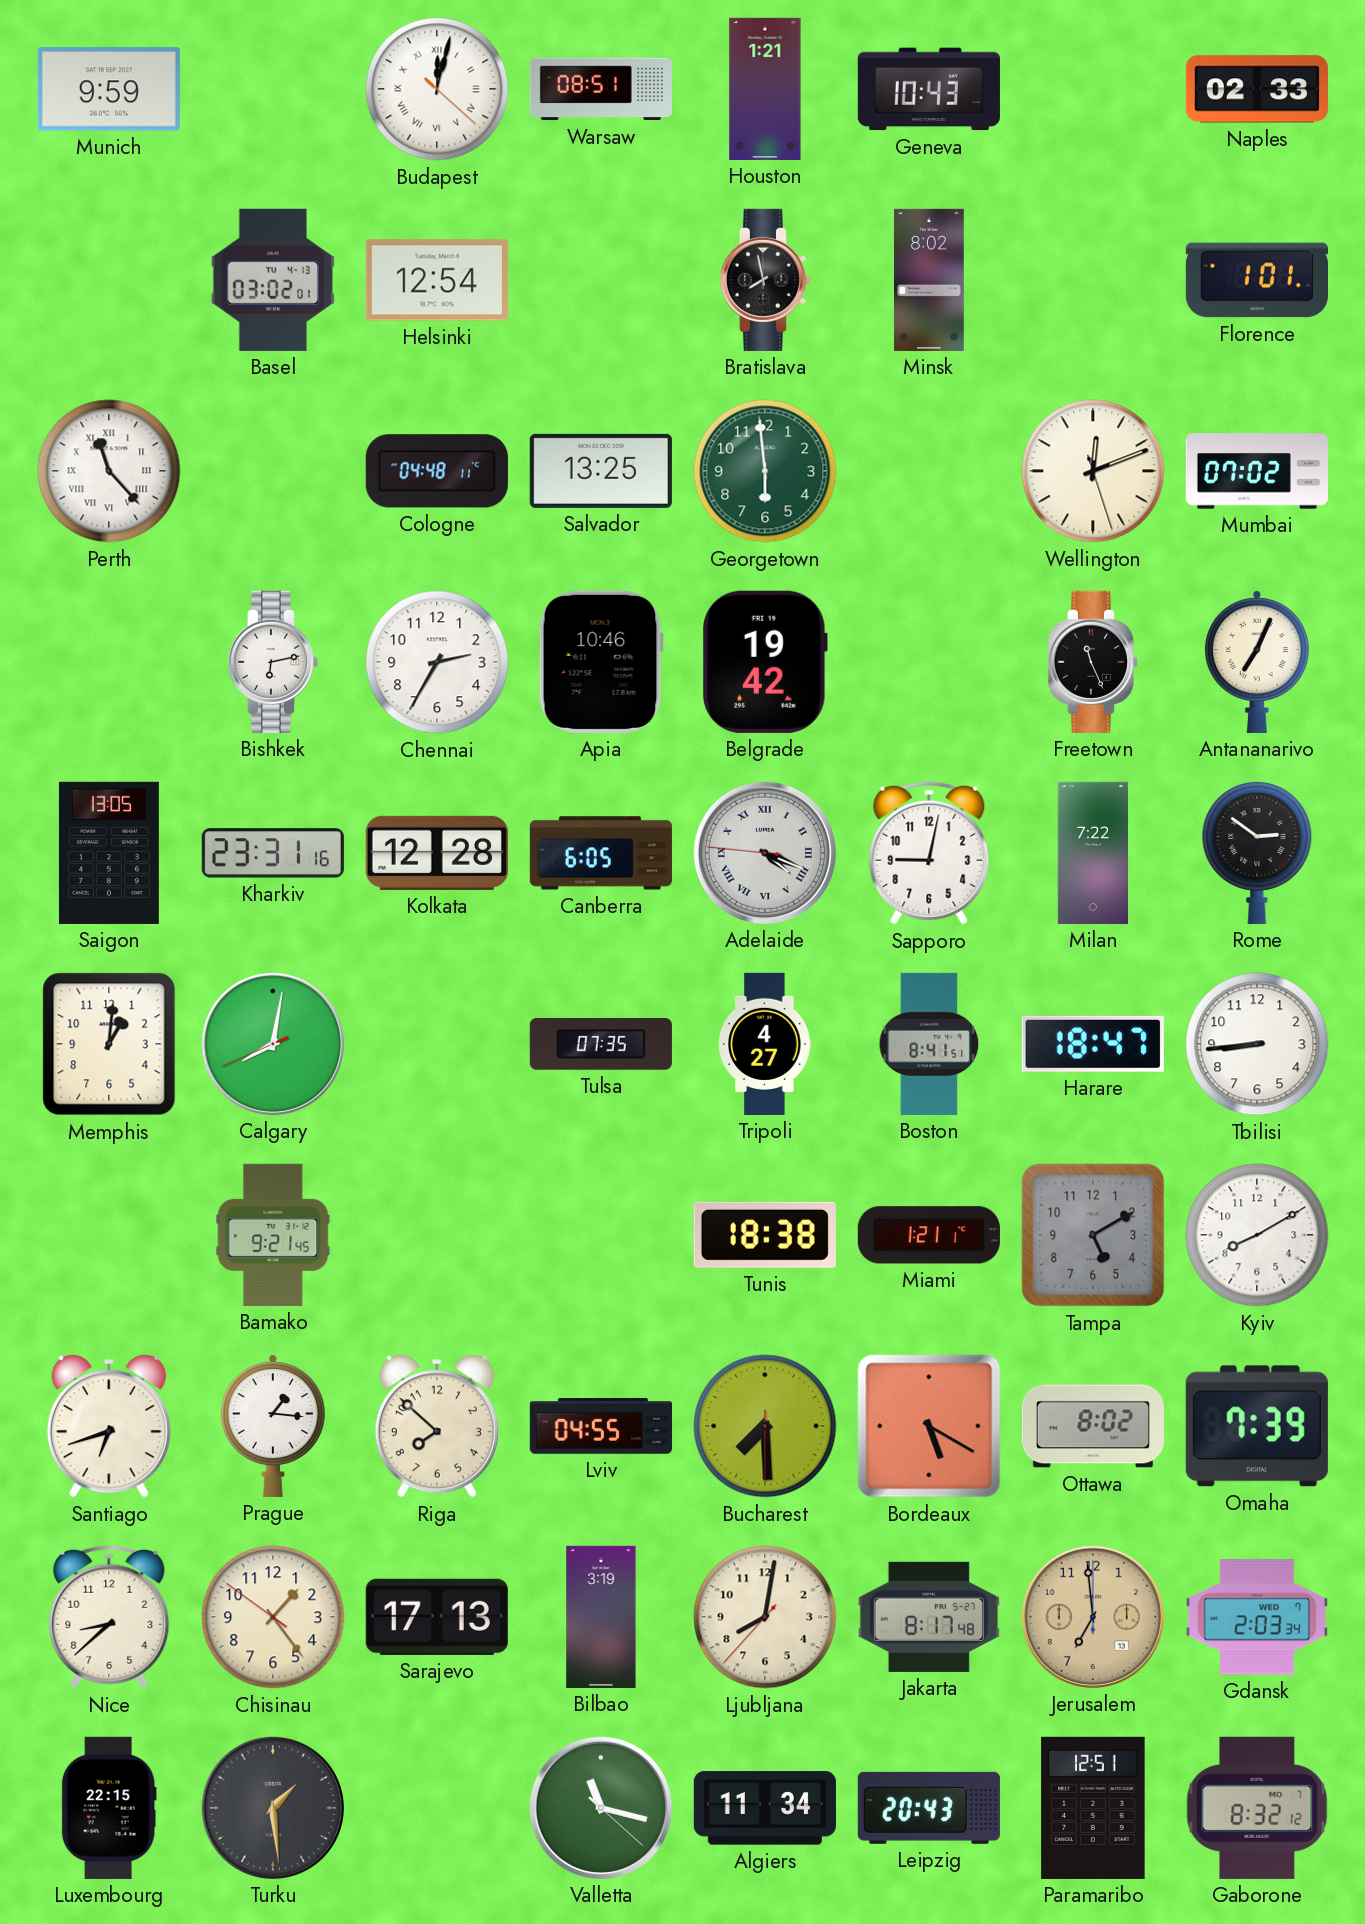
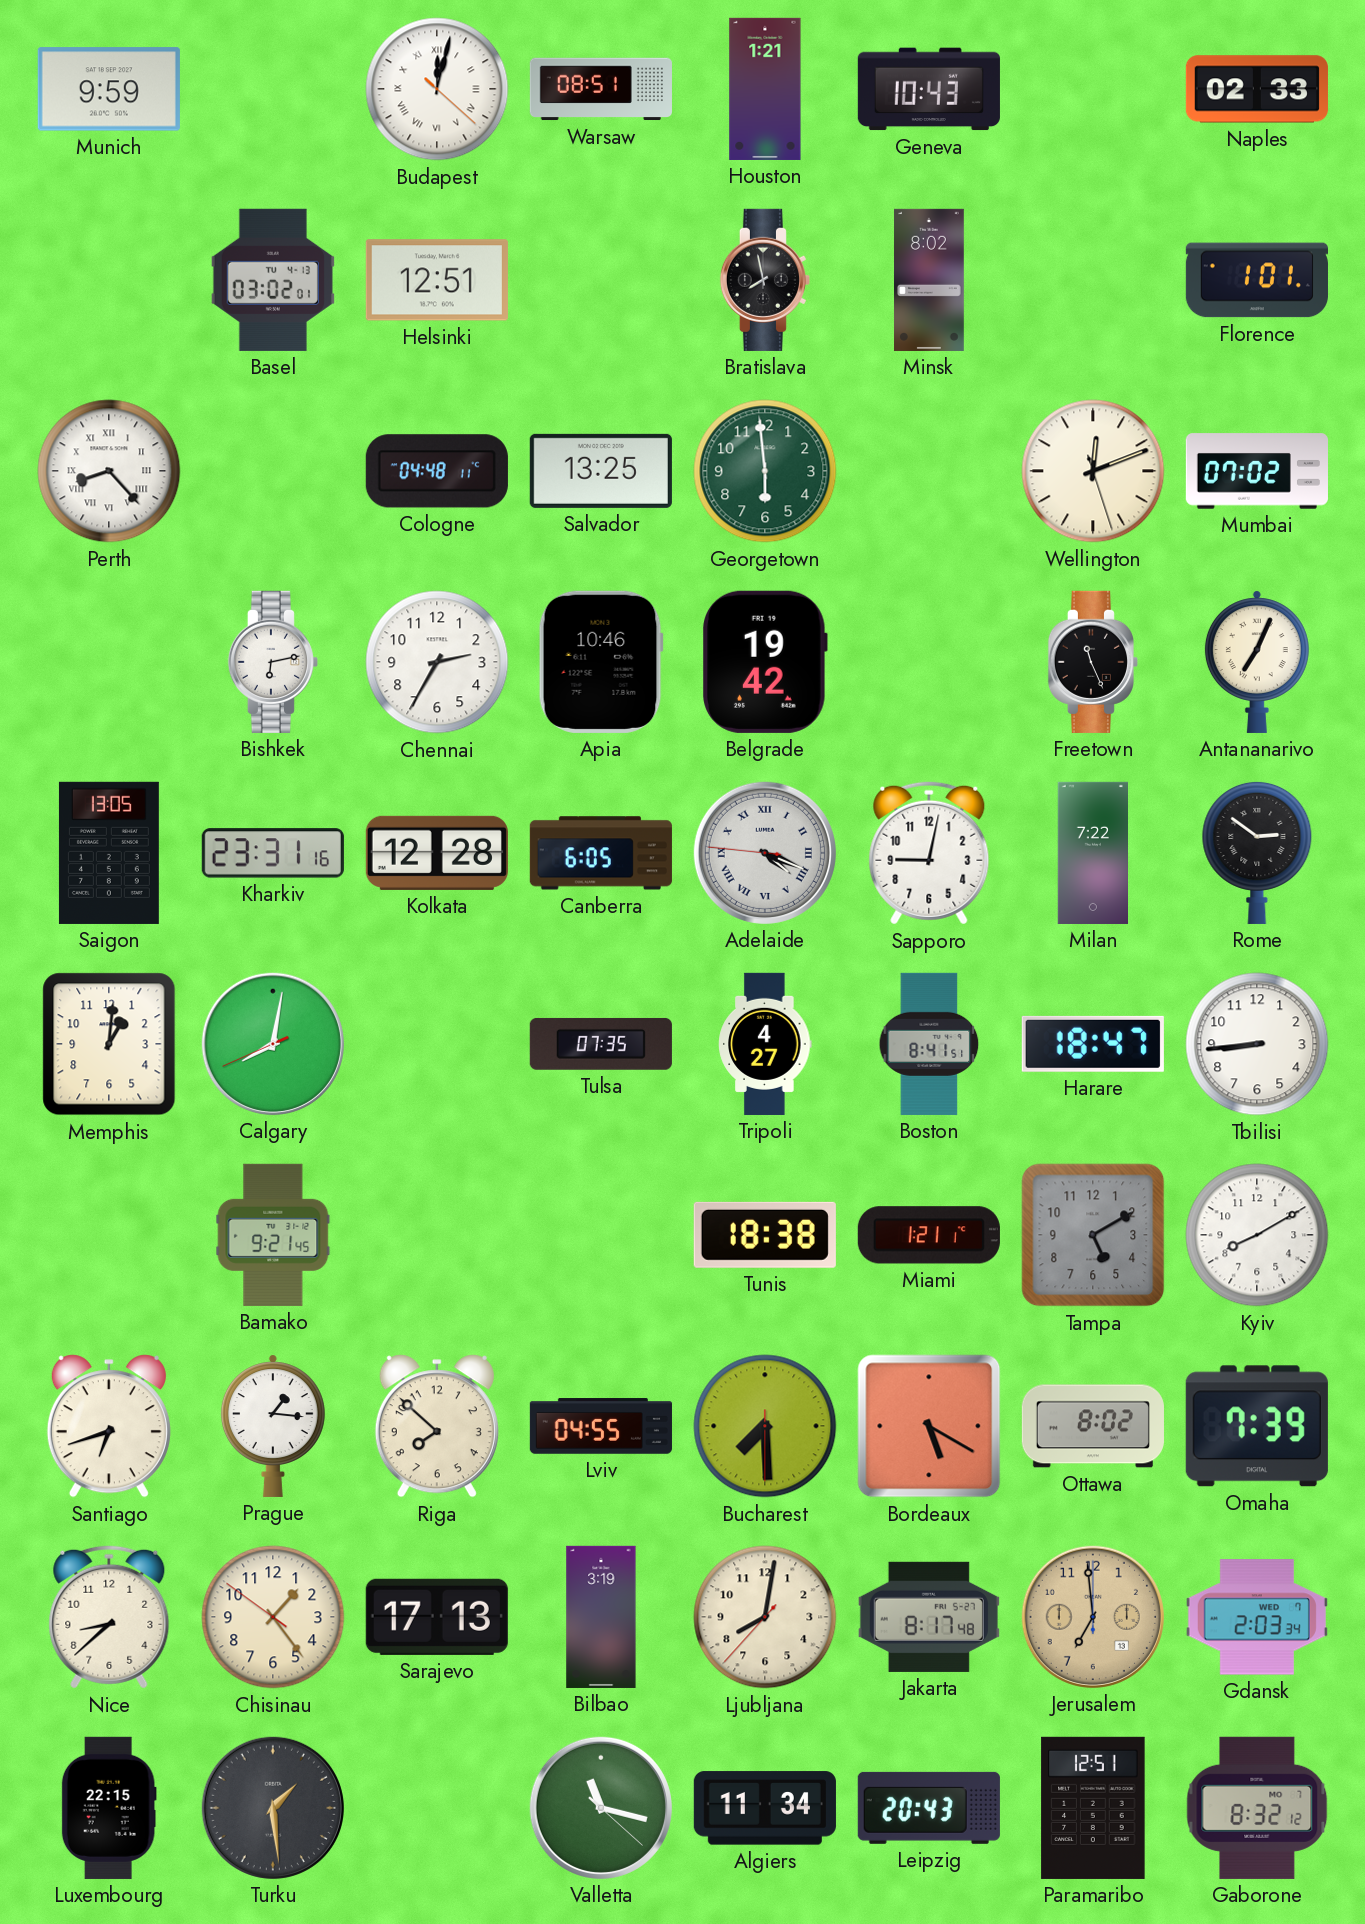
Helsinki: 12:54 -> 12:51 (437, 280)
Perth: 11:23 -> 8:23 (109, 471)
